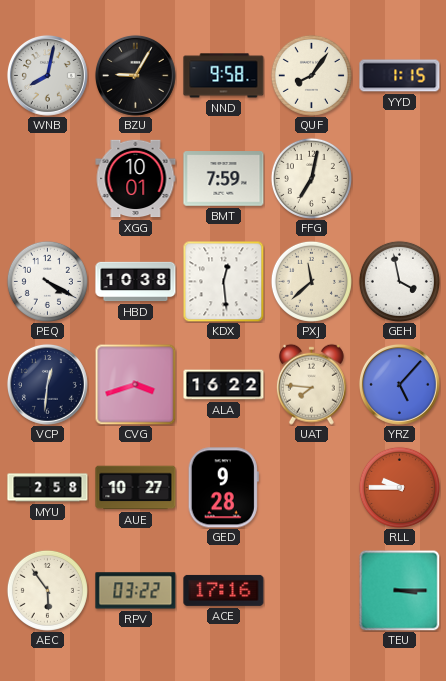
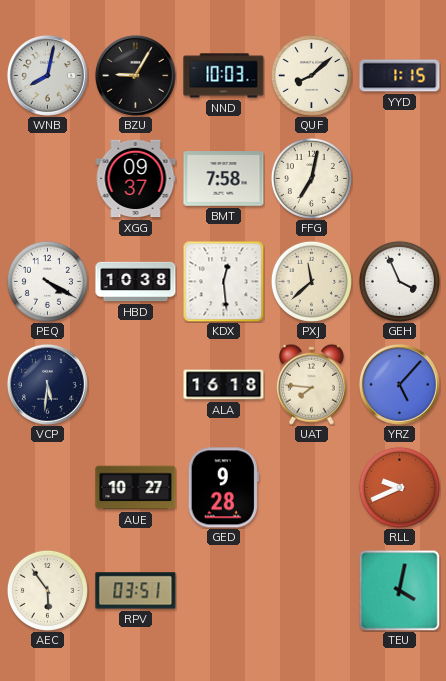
NND: 9:58 -> 10:03 (224, 76)
QUF: 8:06 -> 8:08 (311, 75)
XGG: 10:01 -> 09:37 (136, 179)
BMT: 7:59 -> 7:58 (224, 179)
GEH: 3:58 -> 3:56 (399, 281)
VCP: 12:31 -> 5:31 (47, 384)
CVG: 3:42 -> none (135, 384)
ALA: 16:22 -> 16:18 (224, 385)
MYU: 2:58 -> none (48, 488)
RLL: 9:45 -> 9:41 (399, 487)
RPV: 03:22 -> 03:51 (136, 591)
ACE: 17:16 -> none (224, 590)
TEU: 3:15 -> 4:02 (399, 590)
